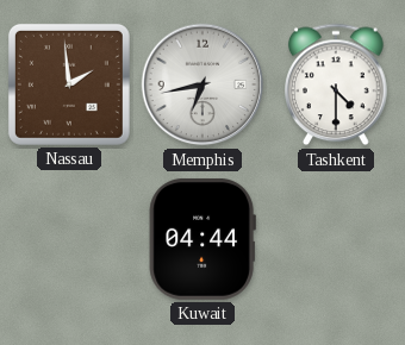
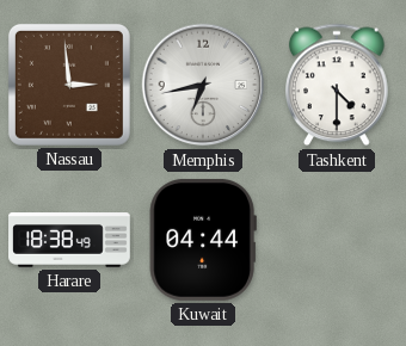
Nassau: 1:59 -> 2:59 (69, 85)
Harare: none -> 18:38 (69, 240)
